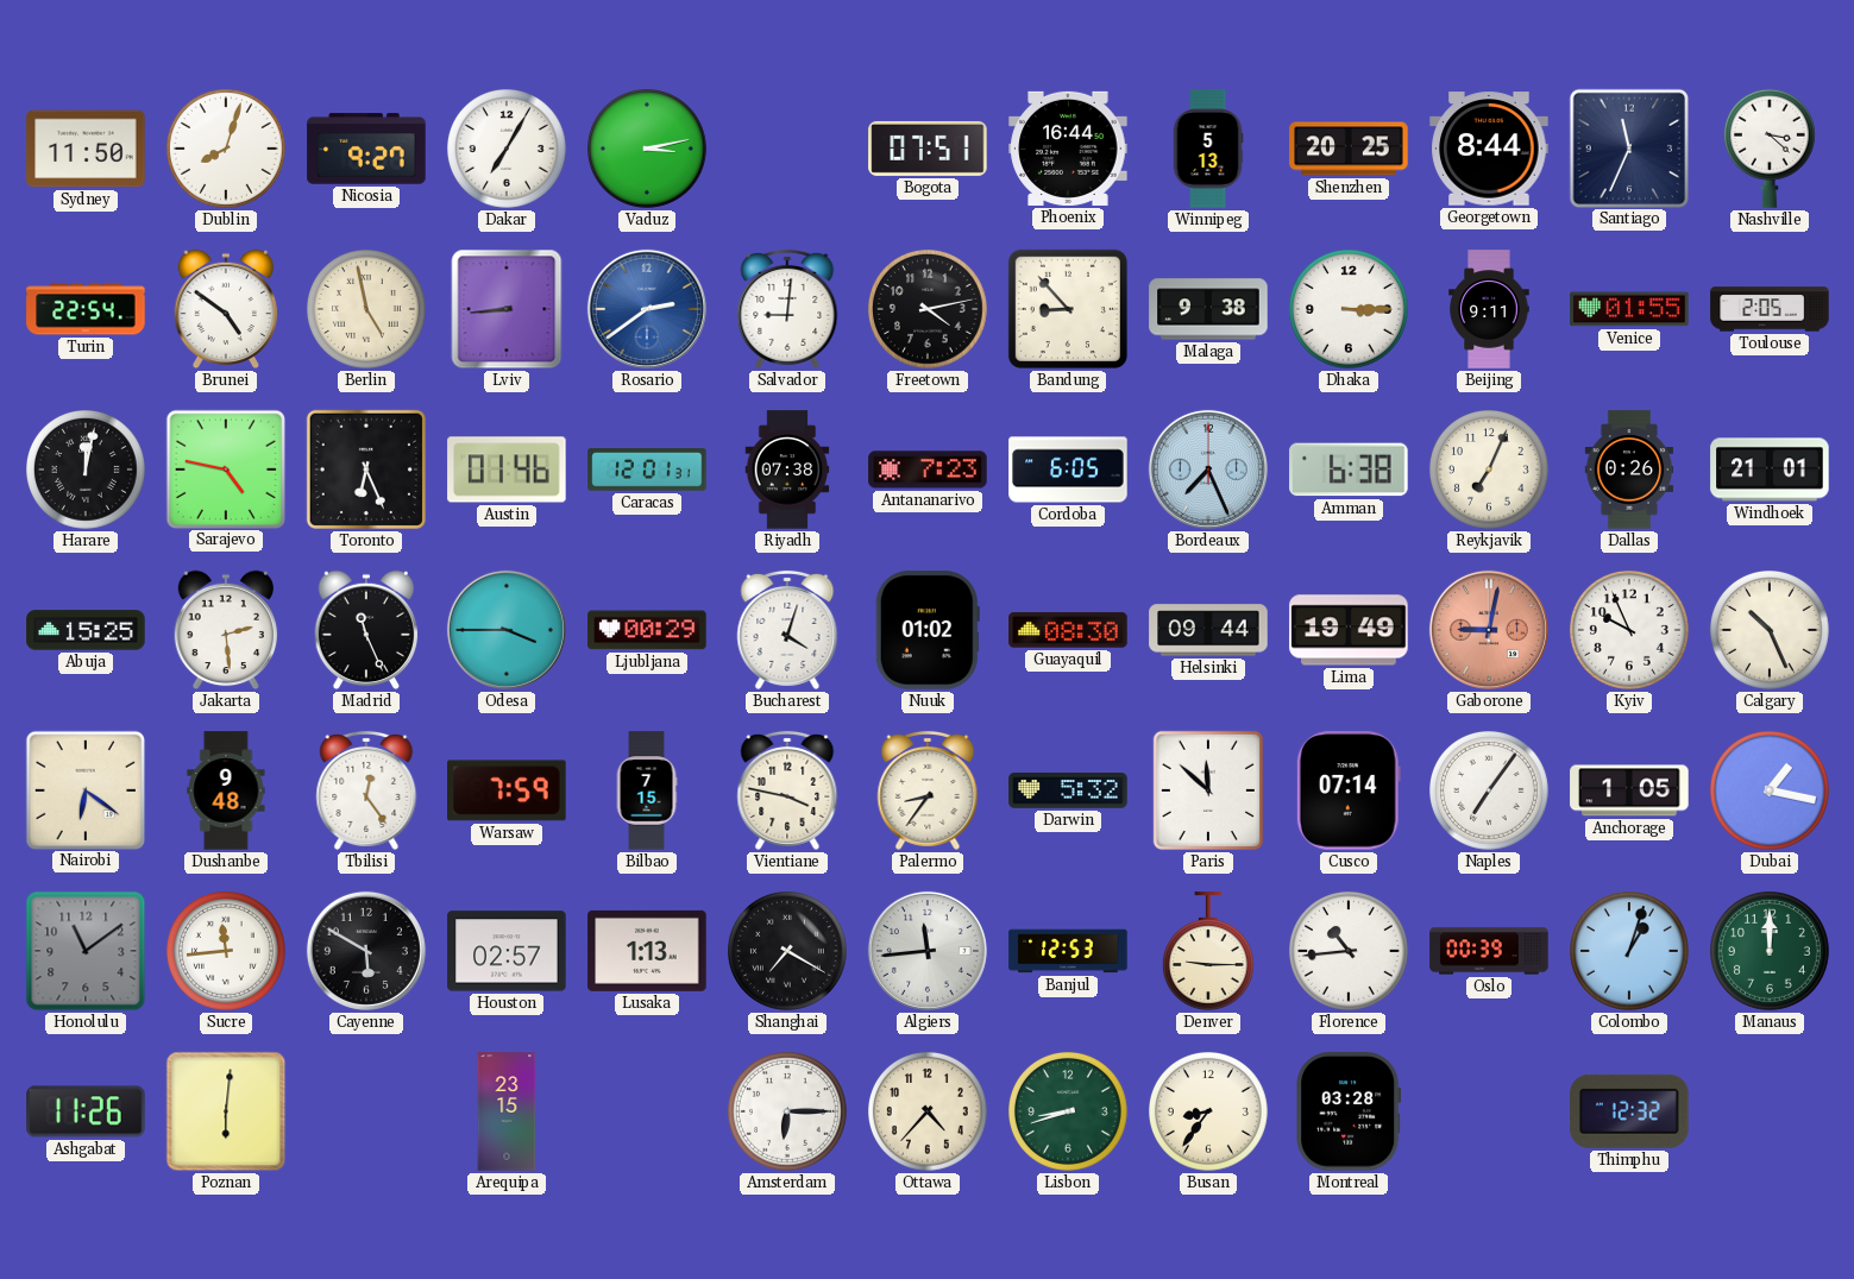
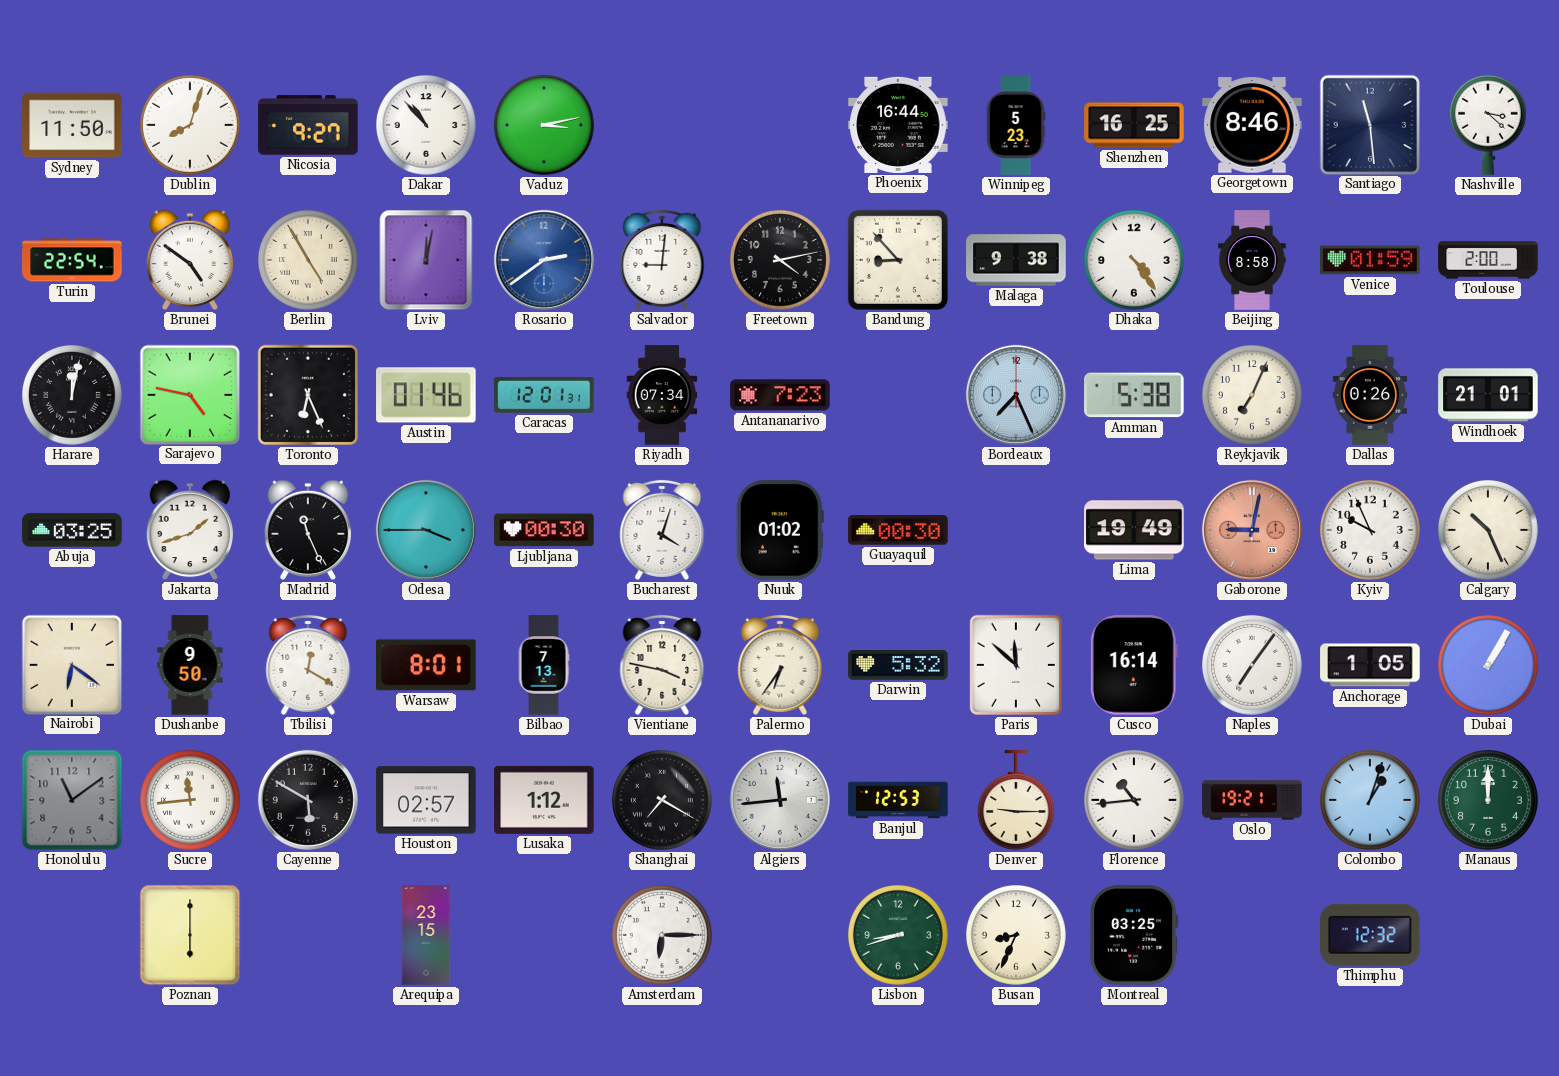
Dakar: 7:05 -> 10:53 (427, 126)
Bogota: 07:51 -> none (928, 149)
Winnipeg: 5:13 -> 5:23 (1016, 125)
Shenzhen: 20:25 -> 16:25 (1134, 125)
Georgetown: 8:44 -> 8:46 (1252, 125)
Santiago: 11:34 -> 11:29 (1369, 124)
Berlin: 4:58 -> 4:55 (309, 261)
Lviv: 8:44 -> 12:02 (426, 260)
Dhaka: 3:15 -> 4:24 (1135, 261)
Beijing: 9:11 -> 8:58 (1252, 260)
Venice: 01:55 -> 01:59 (1370, 260)
Toulouse: 2:05 -> 2:00 (1488, 260)
Riyadh: 07:38 -> 07:34 (662, 395)
Cordoba: 6:05 -> none (1068, 470)
Amman: 6:38 -> 5:38 (1134, 395)
Abuja: 15:25 -> 03:25 (72, 530)
Jakarta: 2:29 -> 1:42 (190, 530)
Ljubljana: 00:29 -> 00:30 (544, 530)
Guayaquil: 08:30 -> 00:30 (898, 530)
Helsinki: 09:44 -> none (1208, 630)
Dushanbe: 9:48 -> 9:50 (190, 665)
Tbilisi: 12:24 -> 12:20 (308, 665)
Warsaw: 7:59 -> 8:01 (426, 665)
Bilbao: 7:15 -> 7:13 (544, 665)
Palermo: 8:36 -> 6:36 (780, 665)
Cusco: 07:14 -> 16:14 (1134, 665)
Dubai: 1:17 -> 1:05 (1489, 666)
Lusaka: 1:13 -> 1:12 (544, 800)
Oslo: 00:39 -> 19:21 (1252, 800)
Ashgabat: 11:26 -> none (86, 1111)
Poznan: 6:01 -> 6:00 (190, 935)
Ottawa: 4:37 -> none (929, 1113)
Busan: 8:36 -> 8:34 (1017, 936)
Montreal: 03:28 -> 03:25 (1134, 935)
